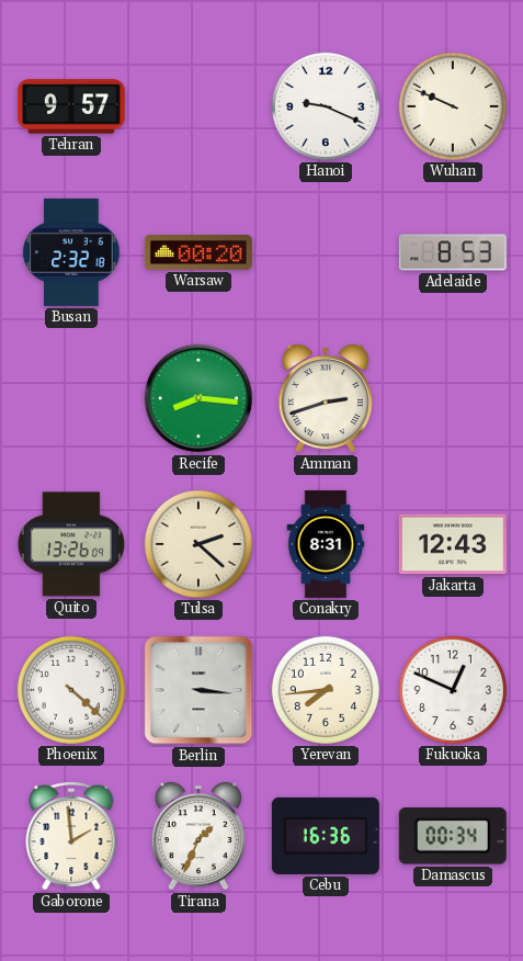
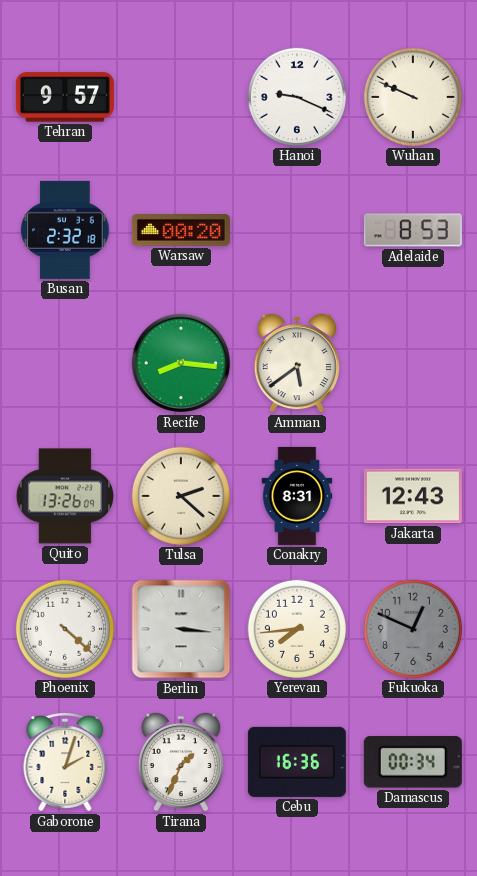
Amman: 2:42 -> 5:39 (297, 363)
Fukuoka dial: white -> grey (413, 629)
Gaborone: 1:59 -> 2:03 (65, 762)
